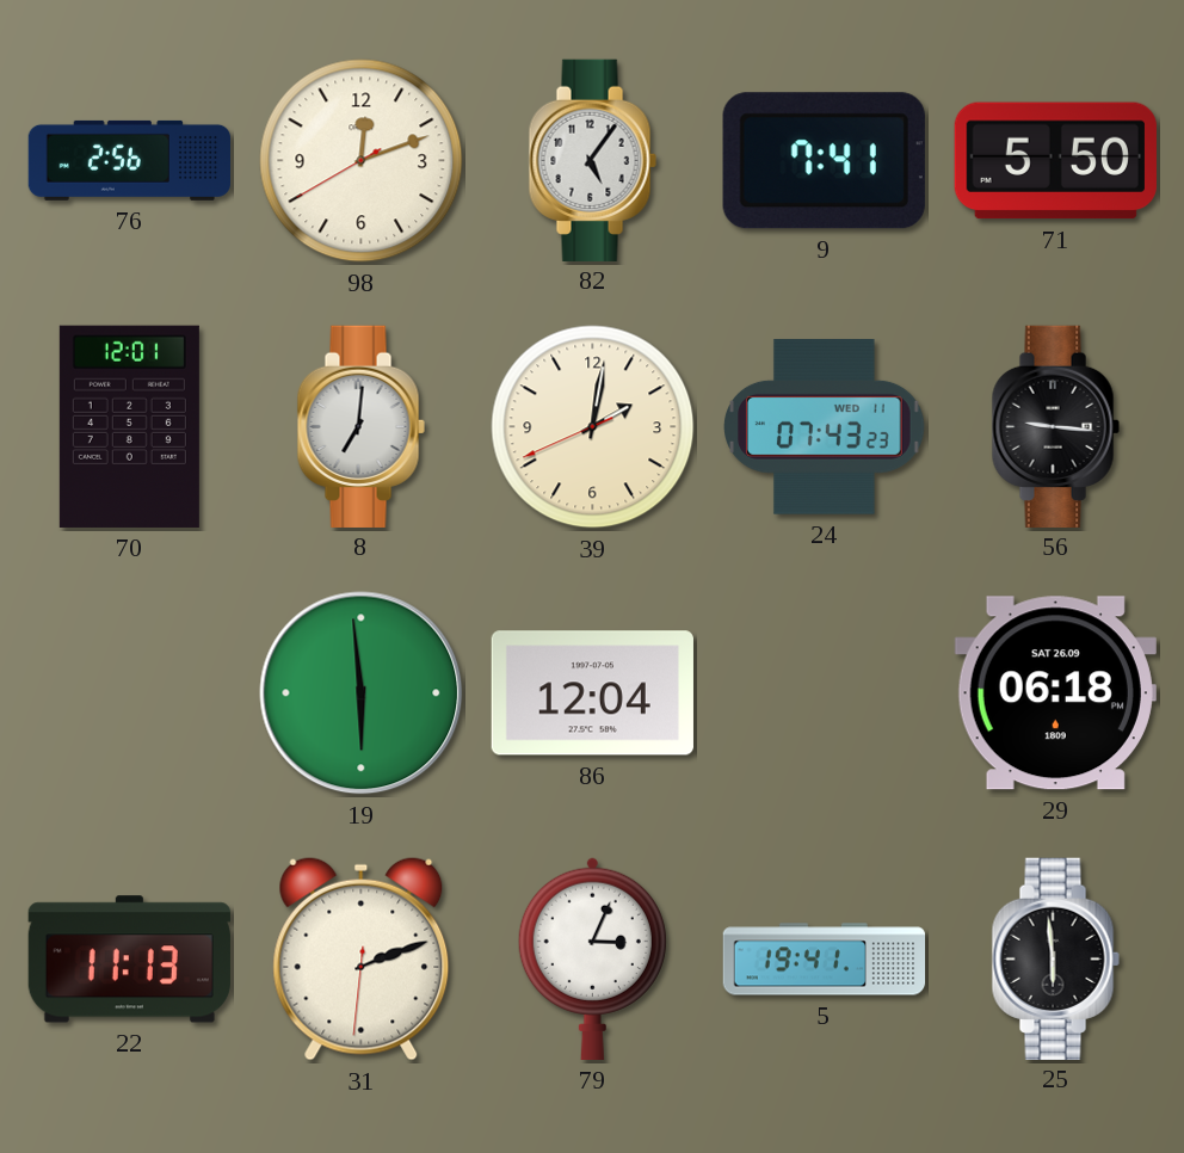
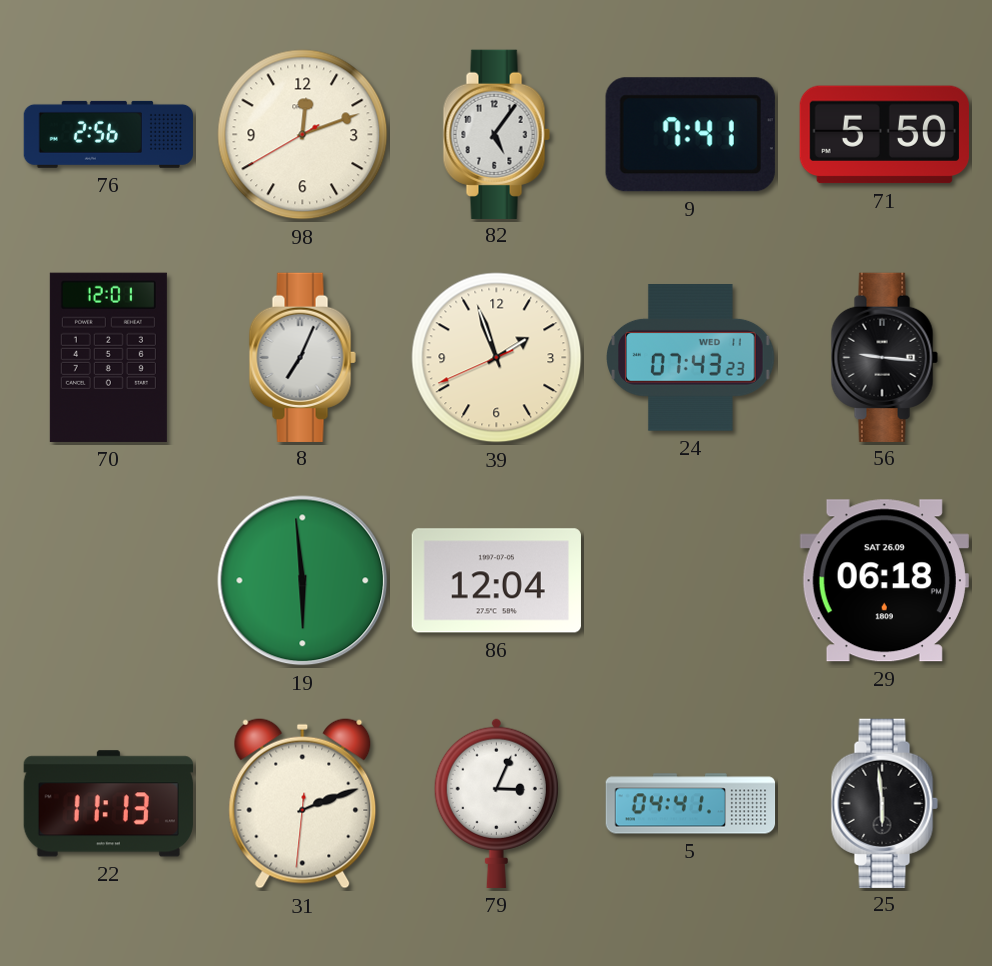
8: 7:01 -> 7:04 (302, 357)
39: 2:01 -> 1:56 (497, 358)
5: 19:41 -> 04:41 (691, 804)
